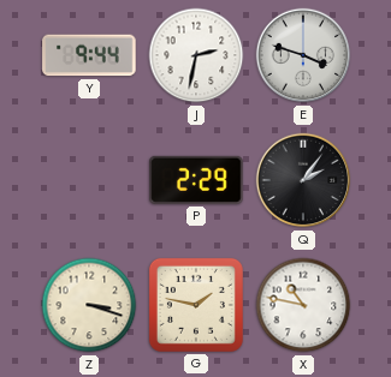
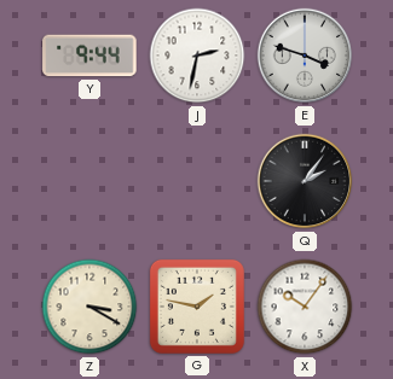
P: 2:29 -> none (196, 180)
Z: 3:18 -> 3:20 (89, 307)
X: 10:47 -> 10:06 (305, 307)
